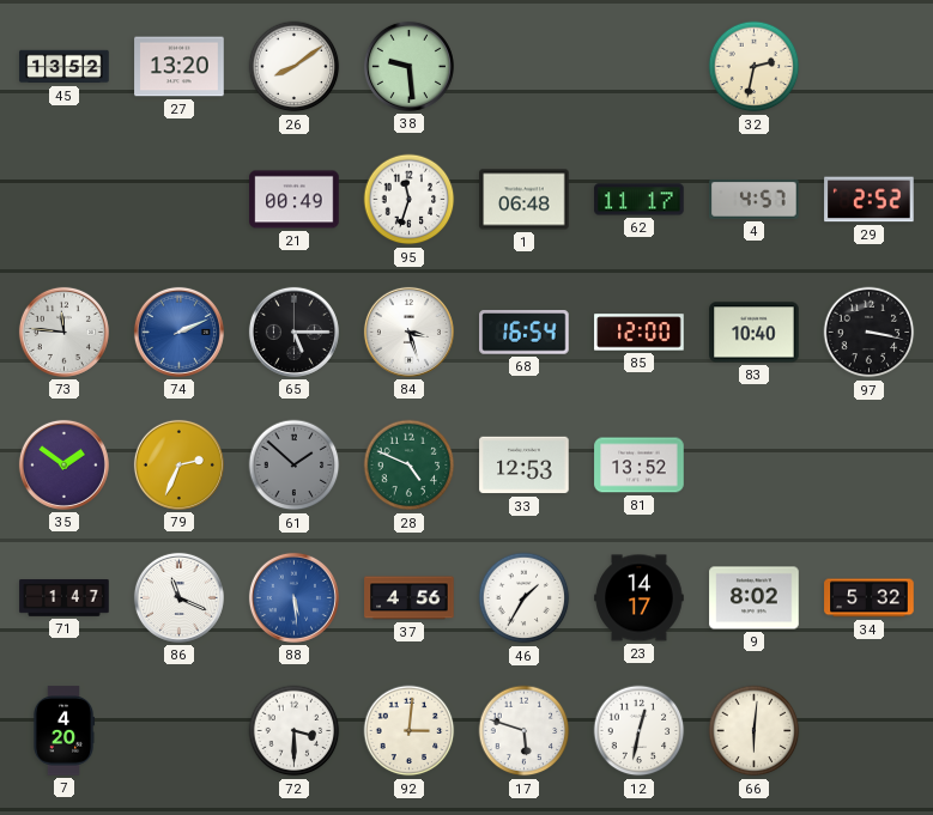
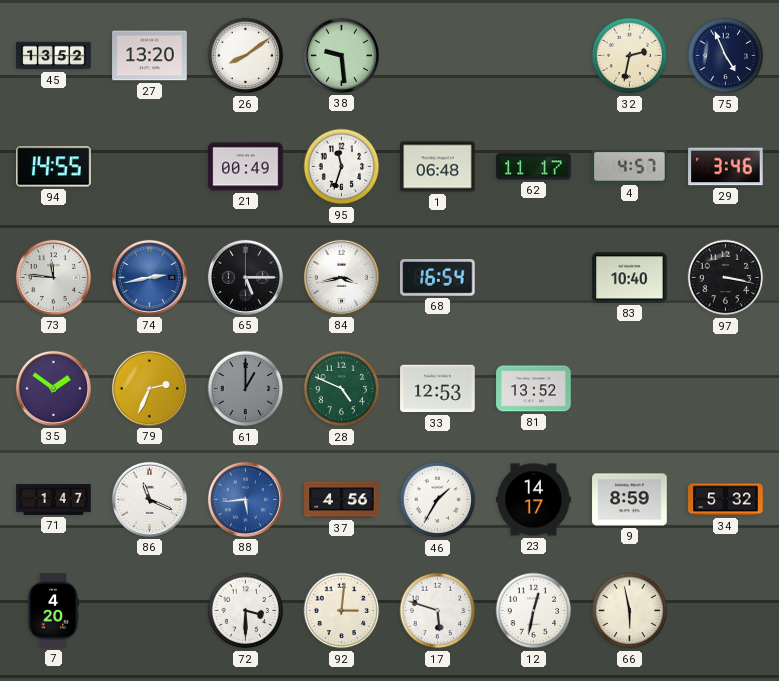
75: none -> 4:56 (726, 56)
94: none -> 14:55 (54, 167)
29: 2:52 -> 3:46 (726, 167)
74: 2:11 -> 2:43 (149, 277)
84: 3:27 -> 3:43 (341, 277)
85: 12:00 -> none (640, 333)
61: 1:52 -> 1:00 (246, 389)
88: 5:29 -> 5:44 (245, 499)
9: 8:02 -> 8:59 (630, 500)
66: 6:01 -> 5:58 (630, 611)
